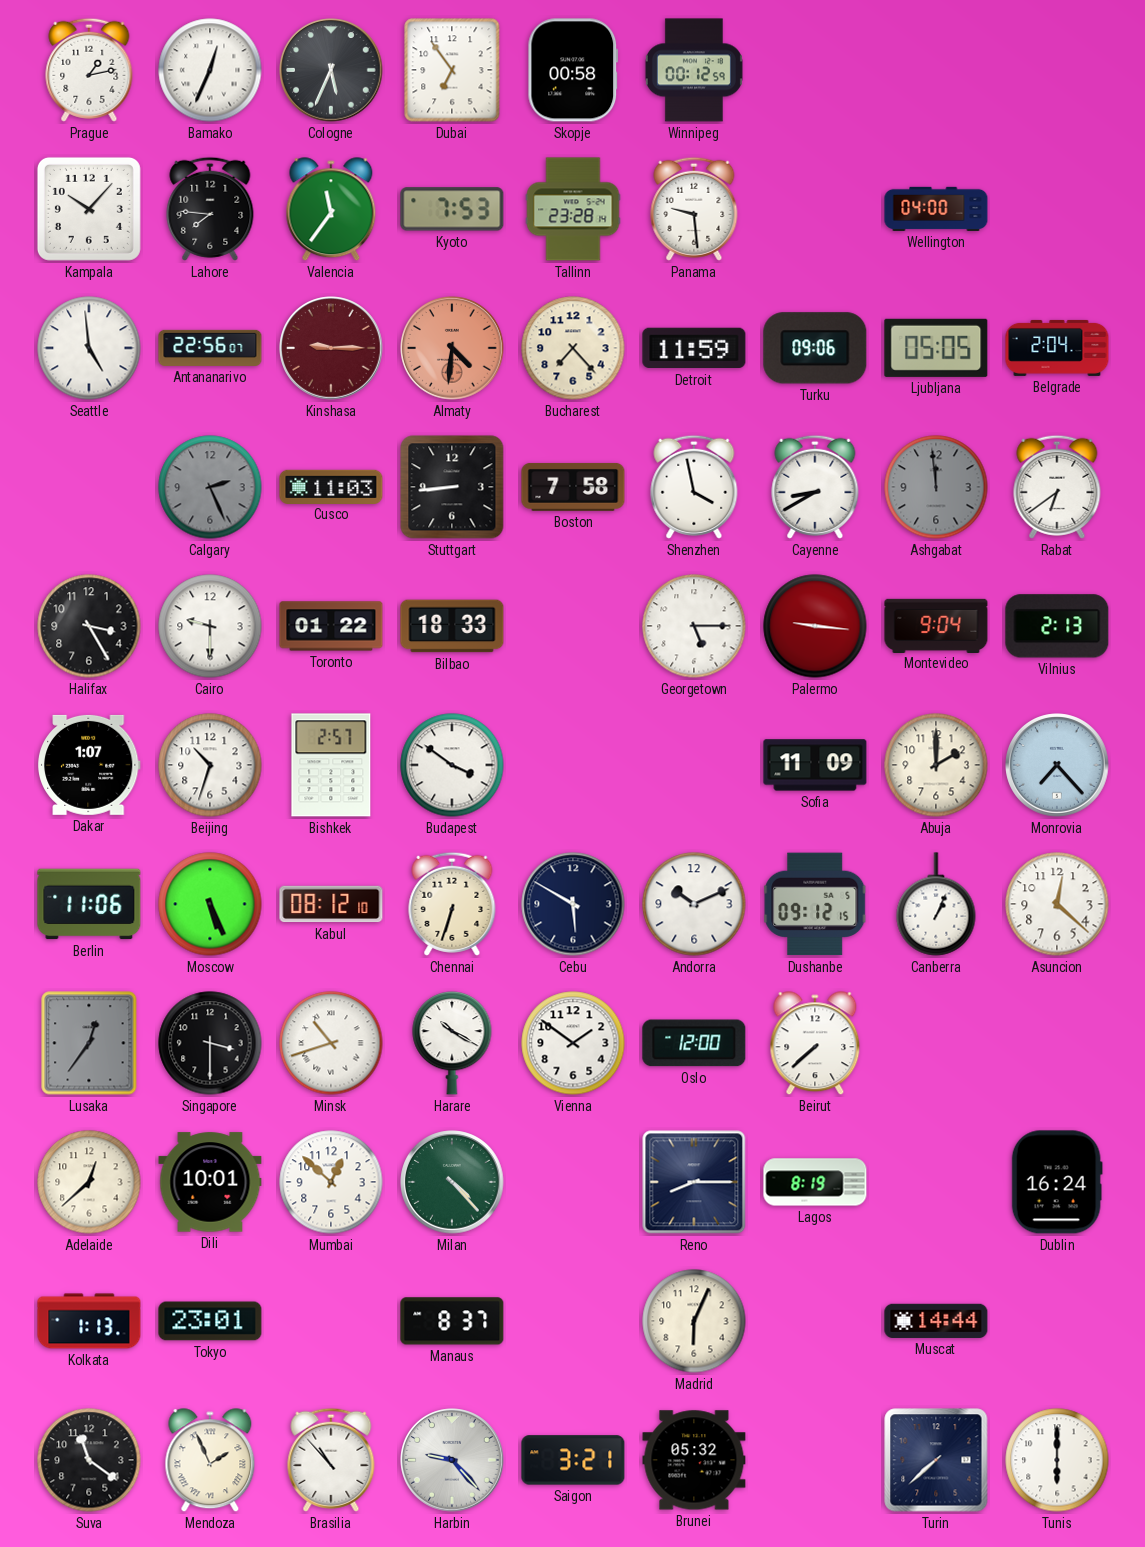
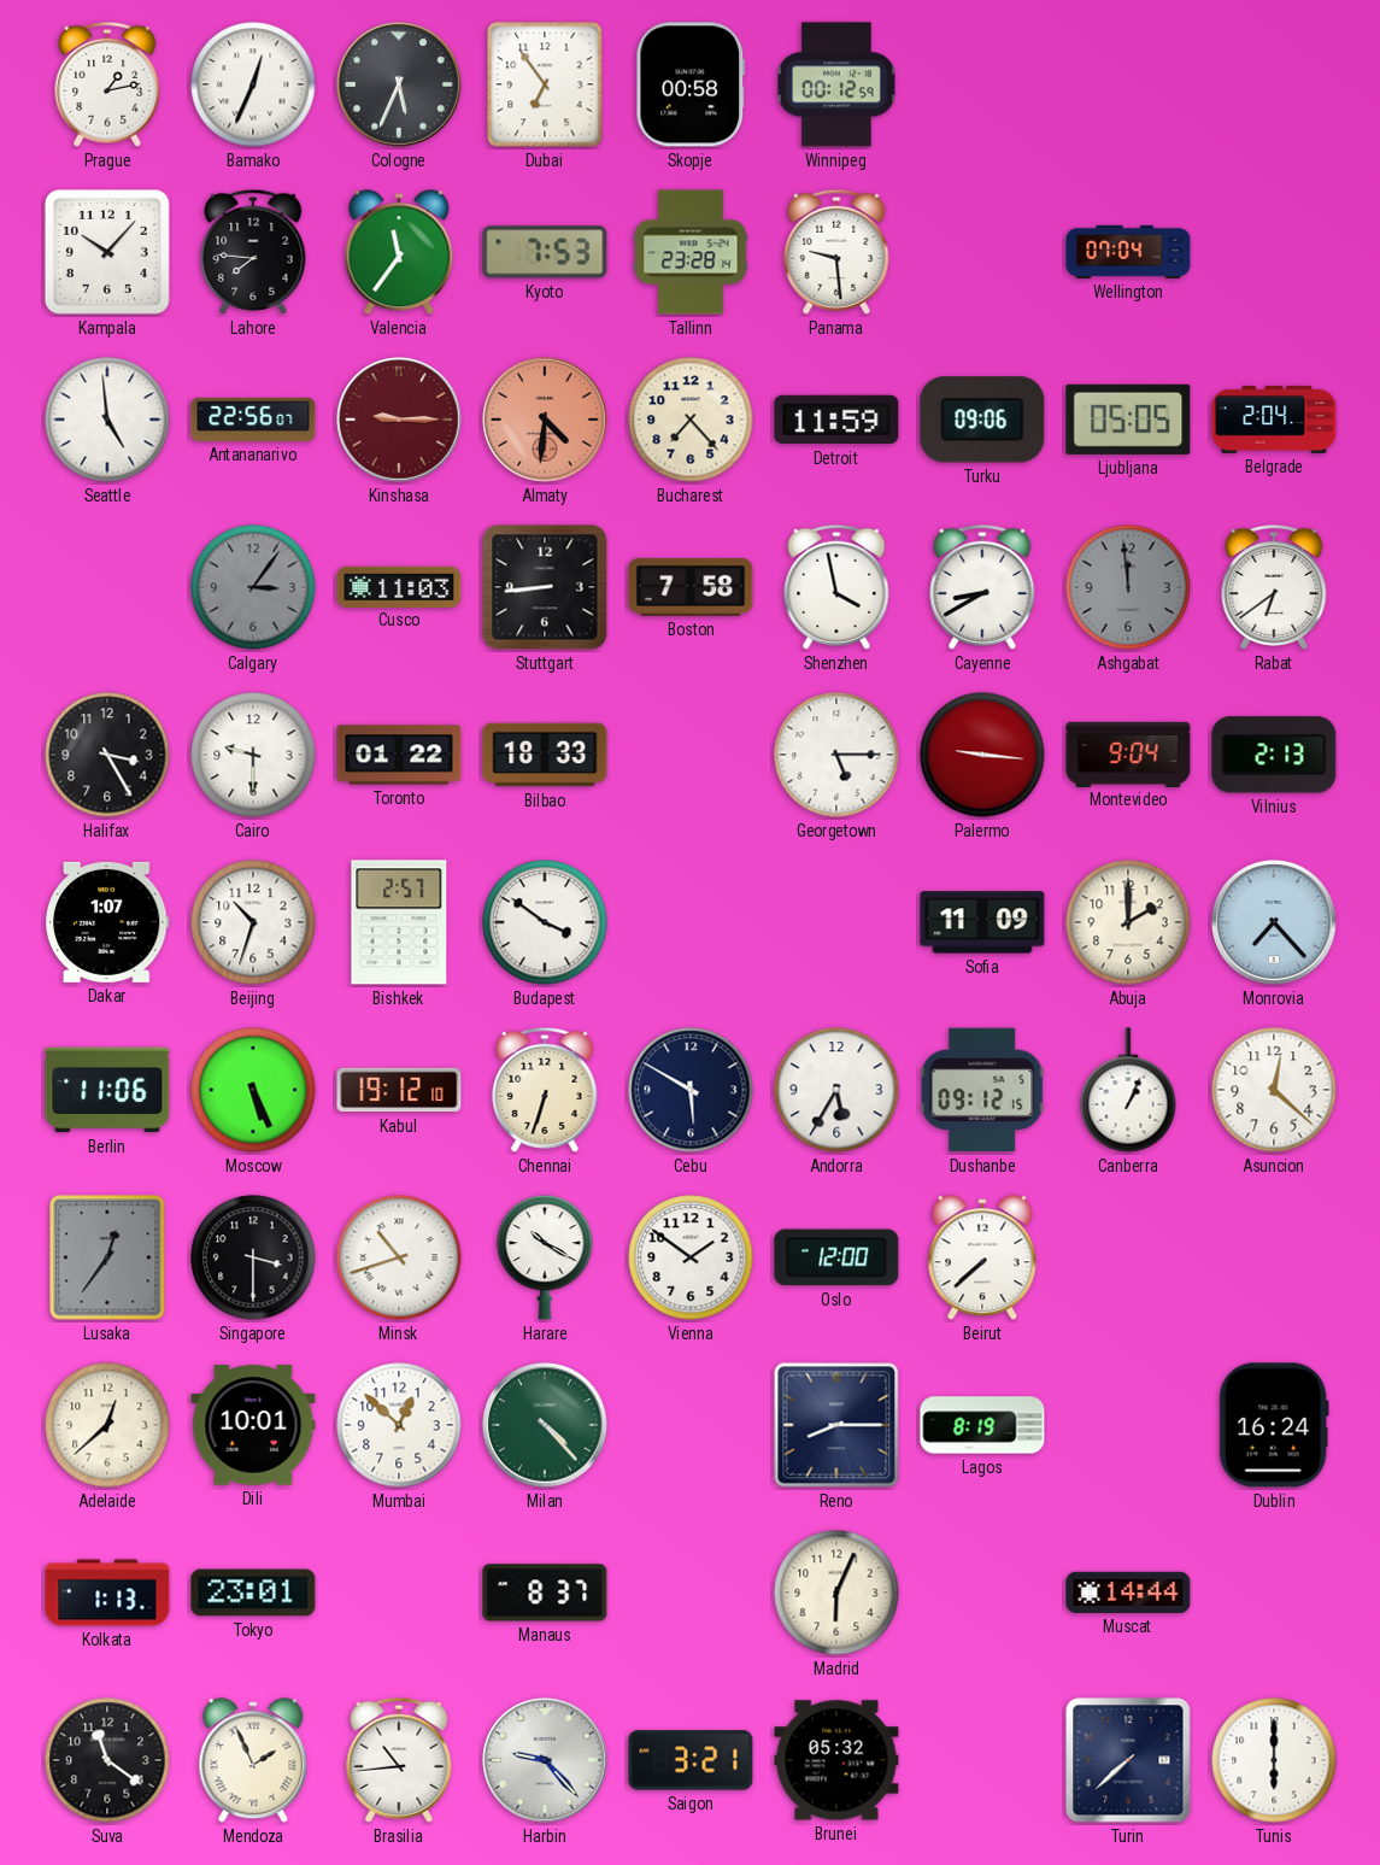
Wellington: 04:00 -> 07:04 (1128, 252)
Calgary: 2:26 -> 3:06 (253, 587)
Kabul: 08:12 -> 19:12 (399, 1090)
Andorra: 10:11 -> 5:35 (836, 1090)
Brasilia: 10:53 -> 10:44 (399, 1760)
